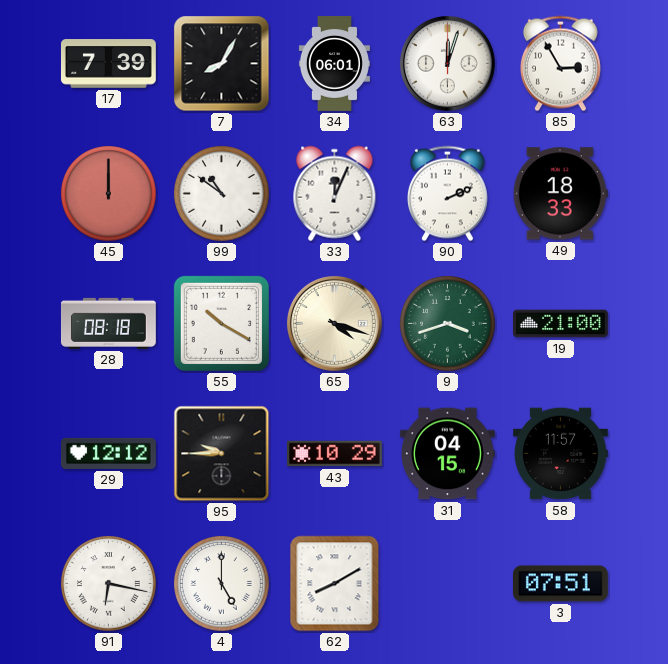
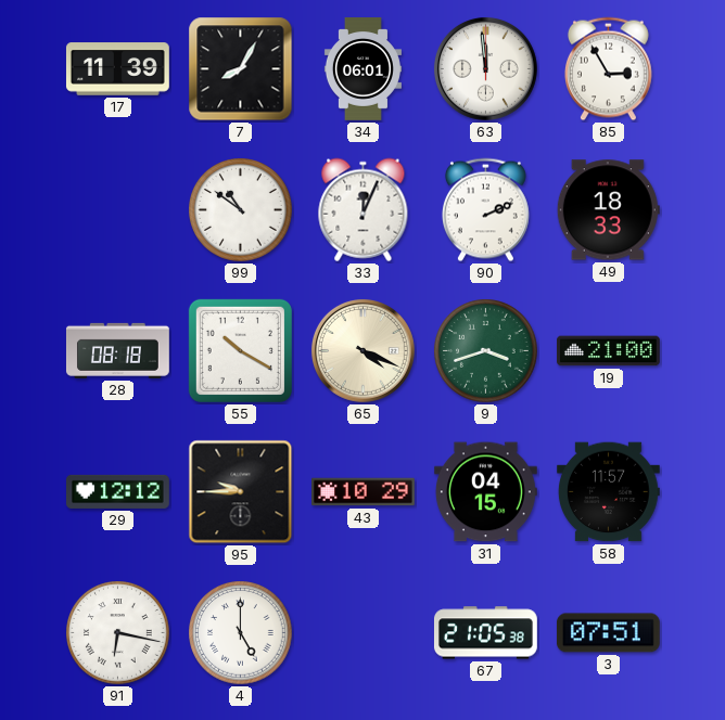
17: 7:39 -> 11:39 (118, 69)
63: 12:03 -> 11:59 (485, 68)
45: 12:00 -> none (109, 194)
65: 4:18 -> 4:19 (362, 350)
62: 8:10 -> none (335, 584)
67: none -> 21:05 (486, 633)
